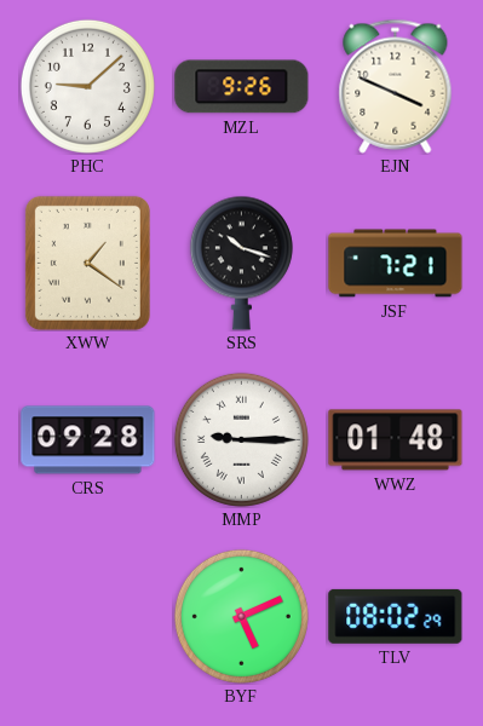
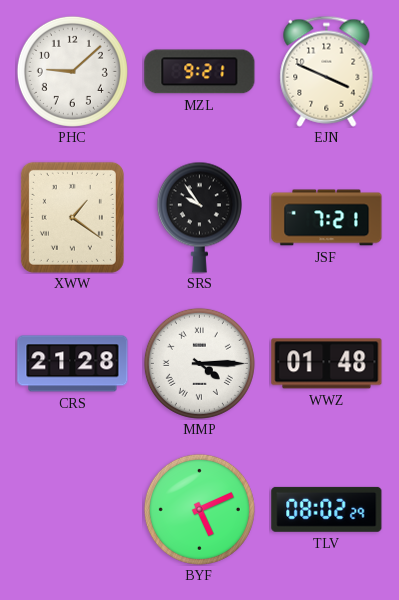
MZL: 9:26 -> 9:21 (200, 72)
SRS: 10:18 -> 9:54 (199, 217)
CRS: 09:28 -> 21:28 (73, 364)
MMP: 9:15 -> 4:15 (199, 363)
